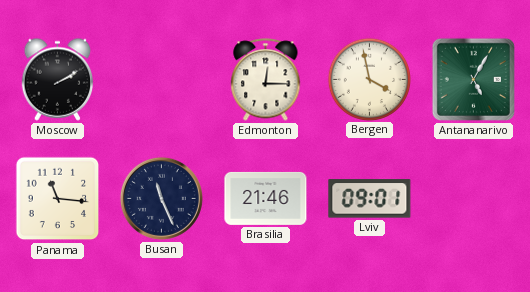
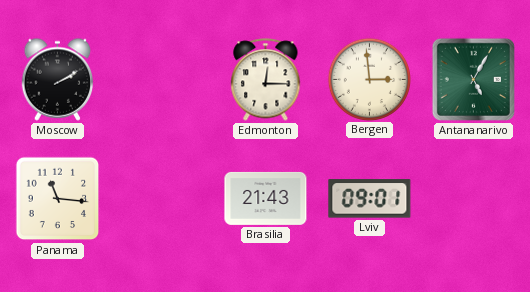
Bergen: 3:58 -> 2:59 (369, 79)
Busan: 11:26 -> none (161, 198)
Brasilia: 21:46 -> 21:43 (266, 198)
